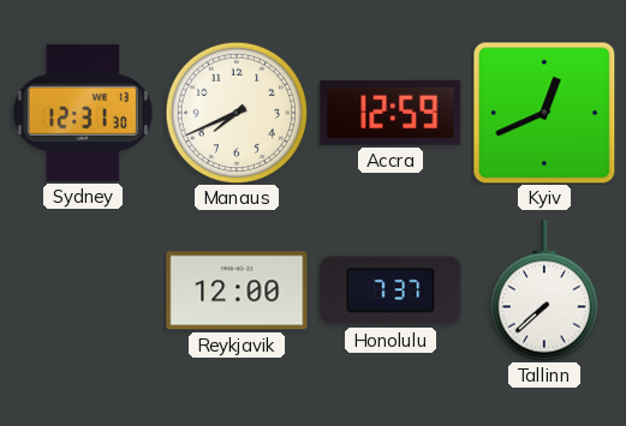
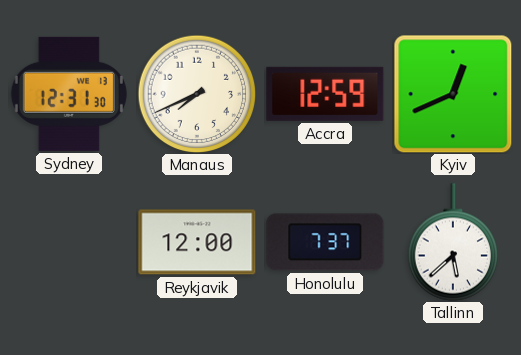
Tallinn: 7:38 -> 5:38 (452, 242)
